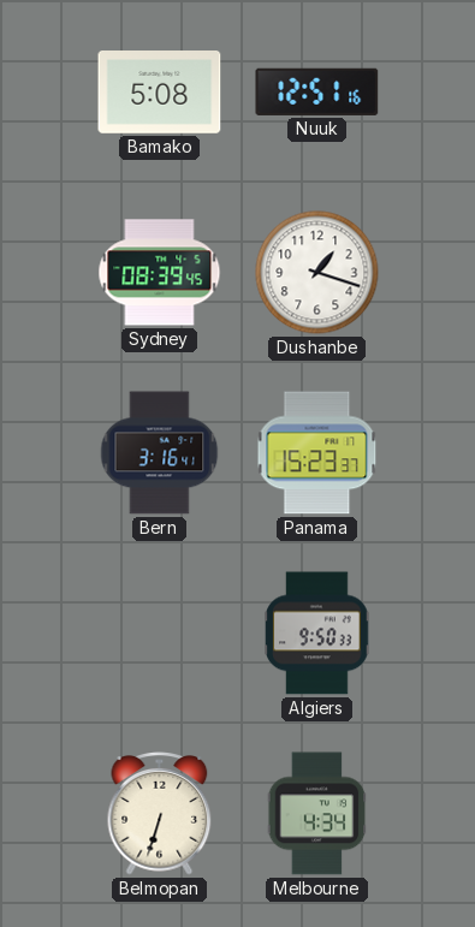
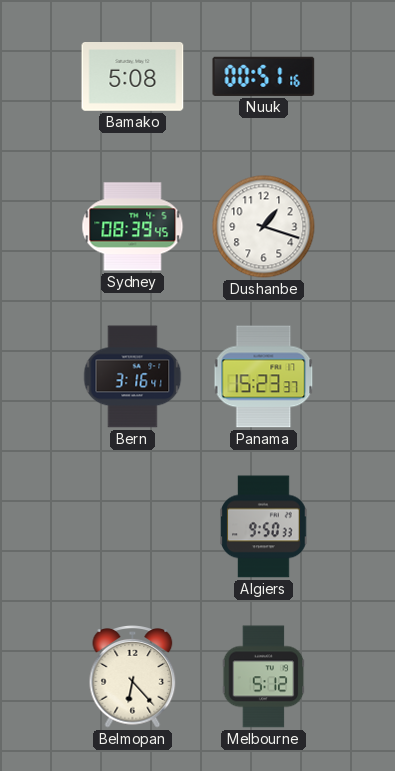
Nuuk: 12:51 -> 00:51 (264, 76)
Belmopan: 6:33 -> 6:23 (133, 677)
Melbourne: 4:34 -> 5:12 (264, 677)
